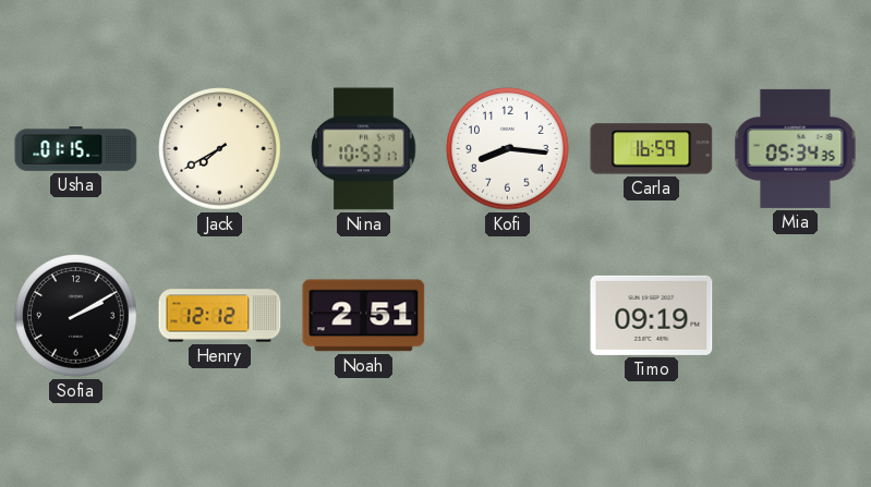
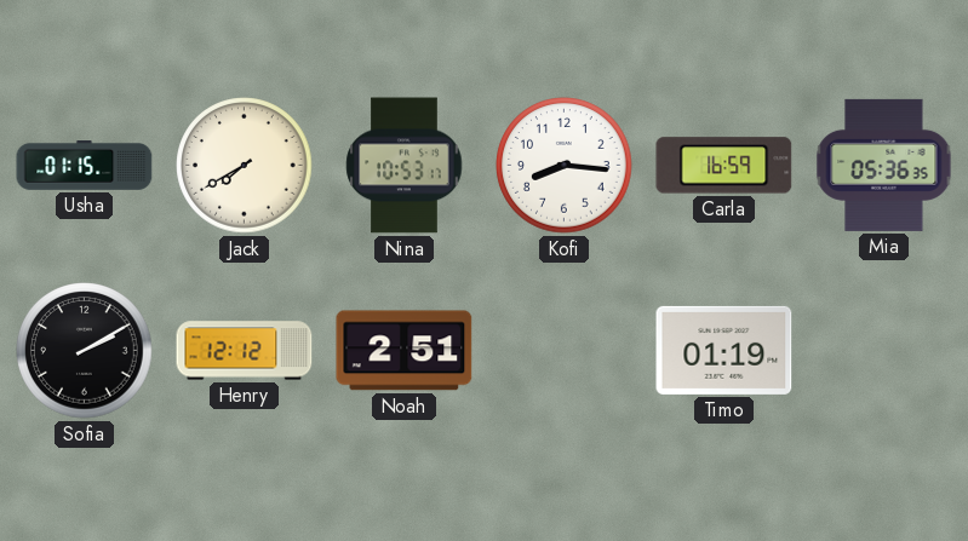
Mia: 05:34 -> 05:36 (884, 165)
Timo: 09:19 -> 01:19 (724, 350)
